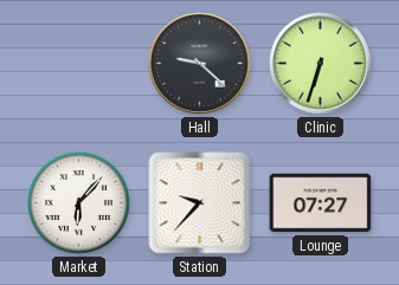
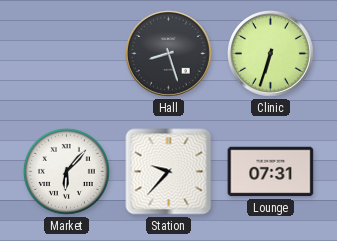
Hall: 9:22 -> 8:27 (169, 54)
Lounge: 07:27 -> 07:31 (271, 172)
